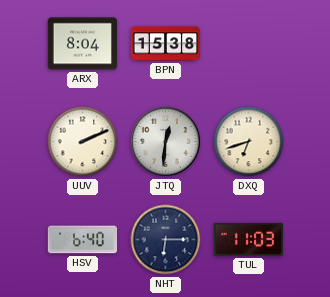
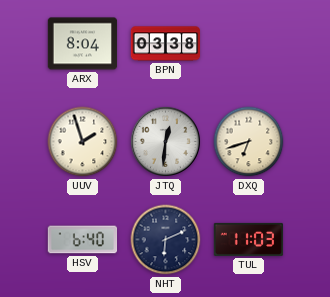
BPN: 15:38 -> 03:38 (166, 44)
UUV: 2:11 -> 1:57 (83, 142)
NHT: 6:15 -> 6:11 (166, 240)
